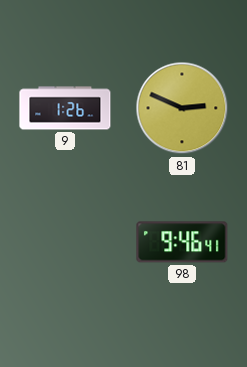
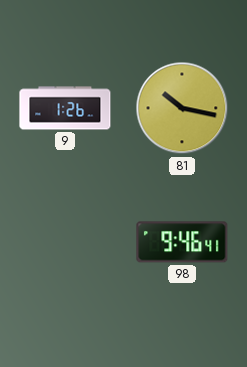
81: 2:49 -> 10:17 (182, 108)
